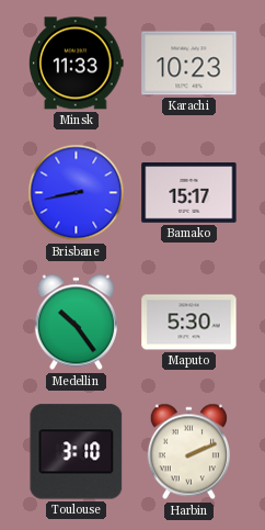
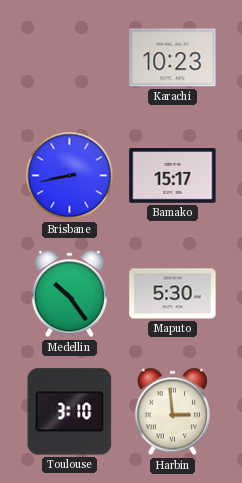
Minsk: 11:33 -> none (77, 64)
Harbin: 2:11 -> 2:59 (172, 412)
